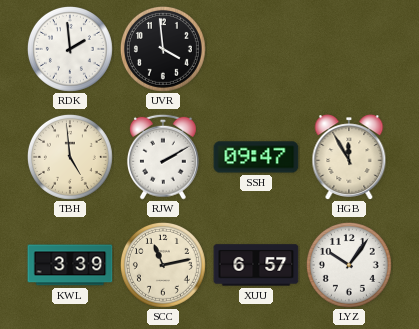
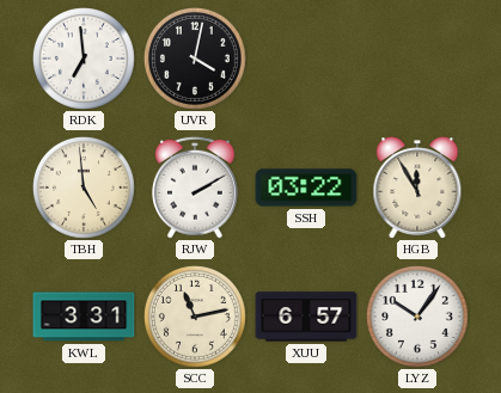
RDK: 1:59 -> 6:59 (84, 59)
UVR: 3:59 -> 4:02 (195, 59)
SSH: 09:47 -> 03:22 (306, 188)
KWL: 3:39 -> 3:31 (84, 317)
